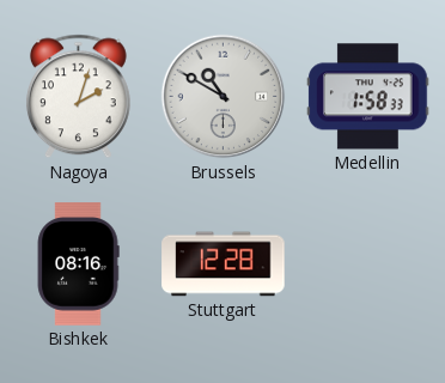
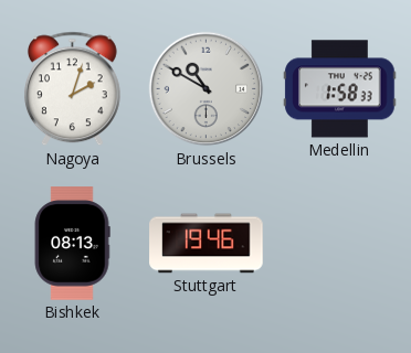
Bishkek: 08:16 -> 08:13 (72, 244)
Stuttgart: 12:28 -> 19:46 (207, 244)
